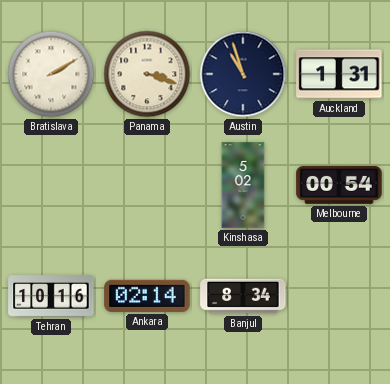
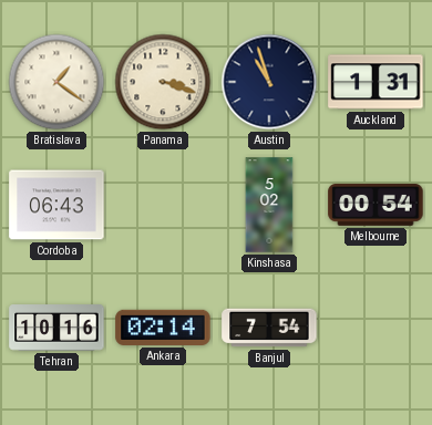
Bratislava: 2:10 -> 1:21 (56, 82)
Cordoba: none -> 06:43 (56, 205)
Banjul: 8:34 -> 7:54 (269, 328)
